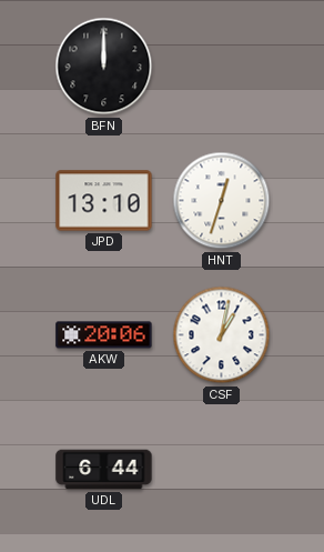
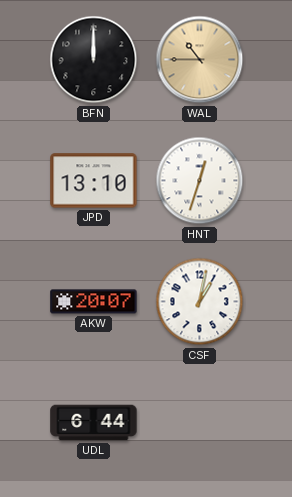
WAL: none -> 10:45 (200, 60)
AKW: 20:06 -> 20:07 (94, 302)
